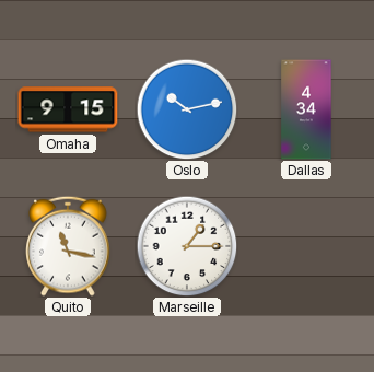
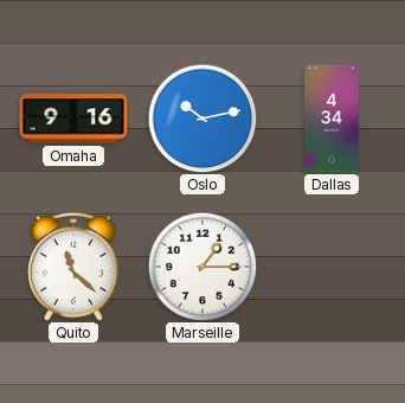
Omaha: 9:15 -> 9:16 (73, 119)
Quito: 11:17 -> 11:22 (73, 267)
